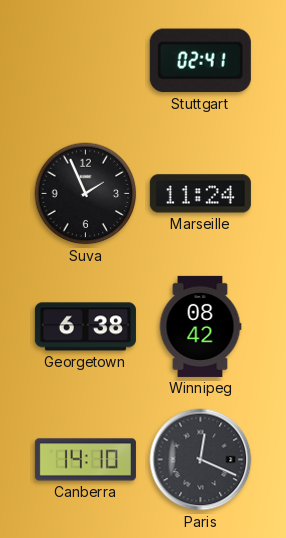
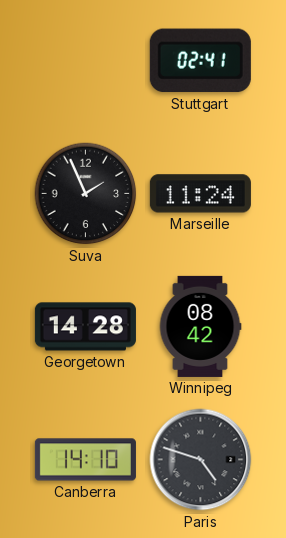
Georgetown: 6:38 -> 14:28 (85, 327)
Paris: 12:19 -> 4:48 (201, 460)
